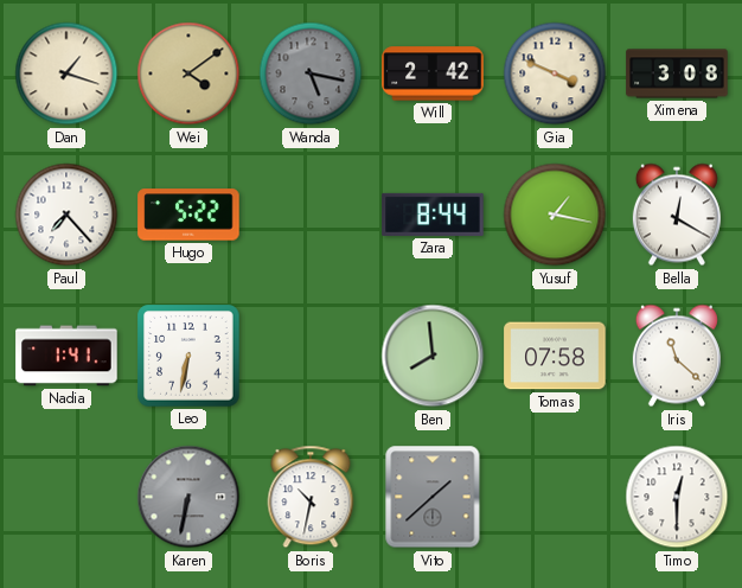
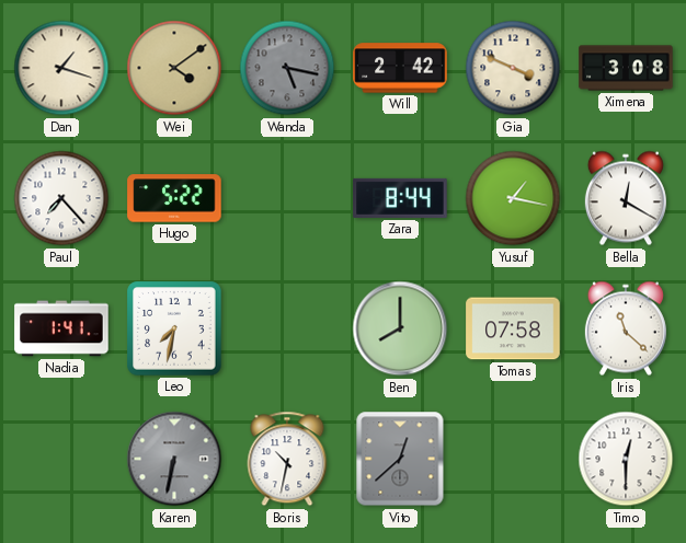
Leo: 6:32 -> 7:32 (174, 328)
Ben: 7:59 -> 8:00 (400, 328)
Vito: 1:38 -> 12:38 (400, 459)
